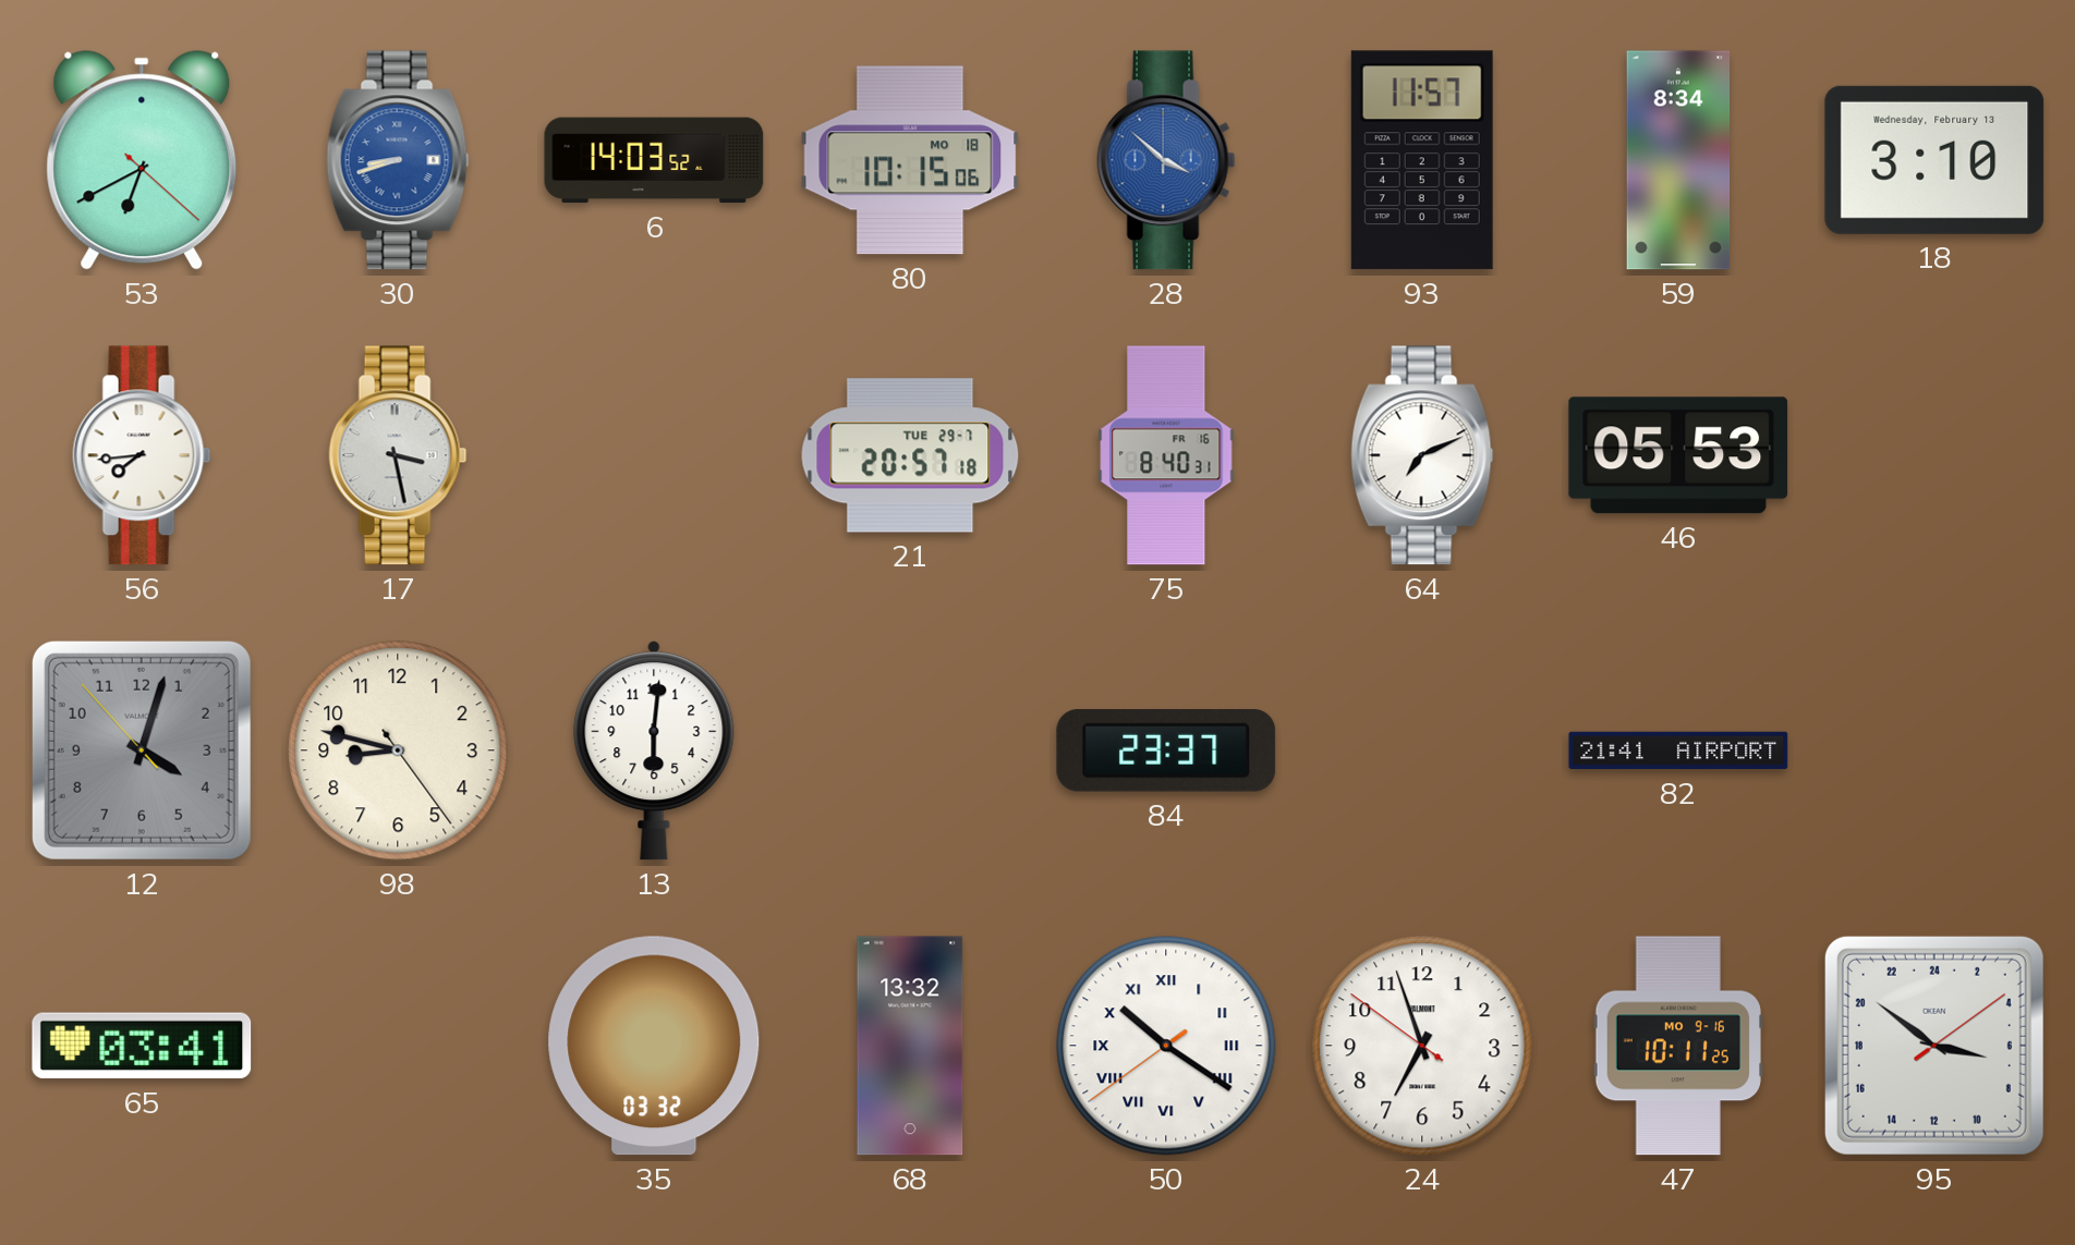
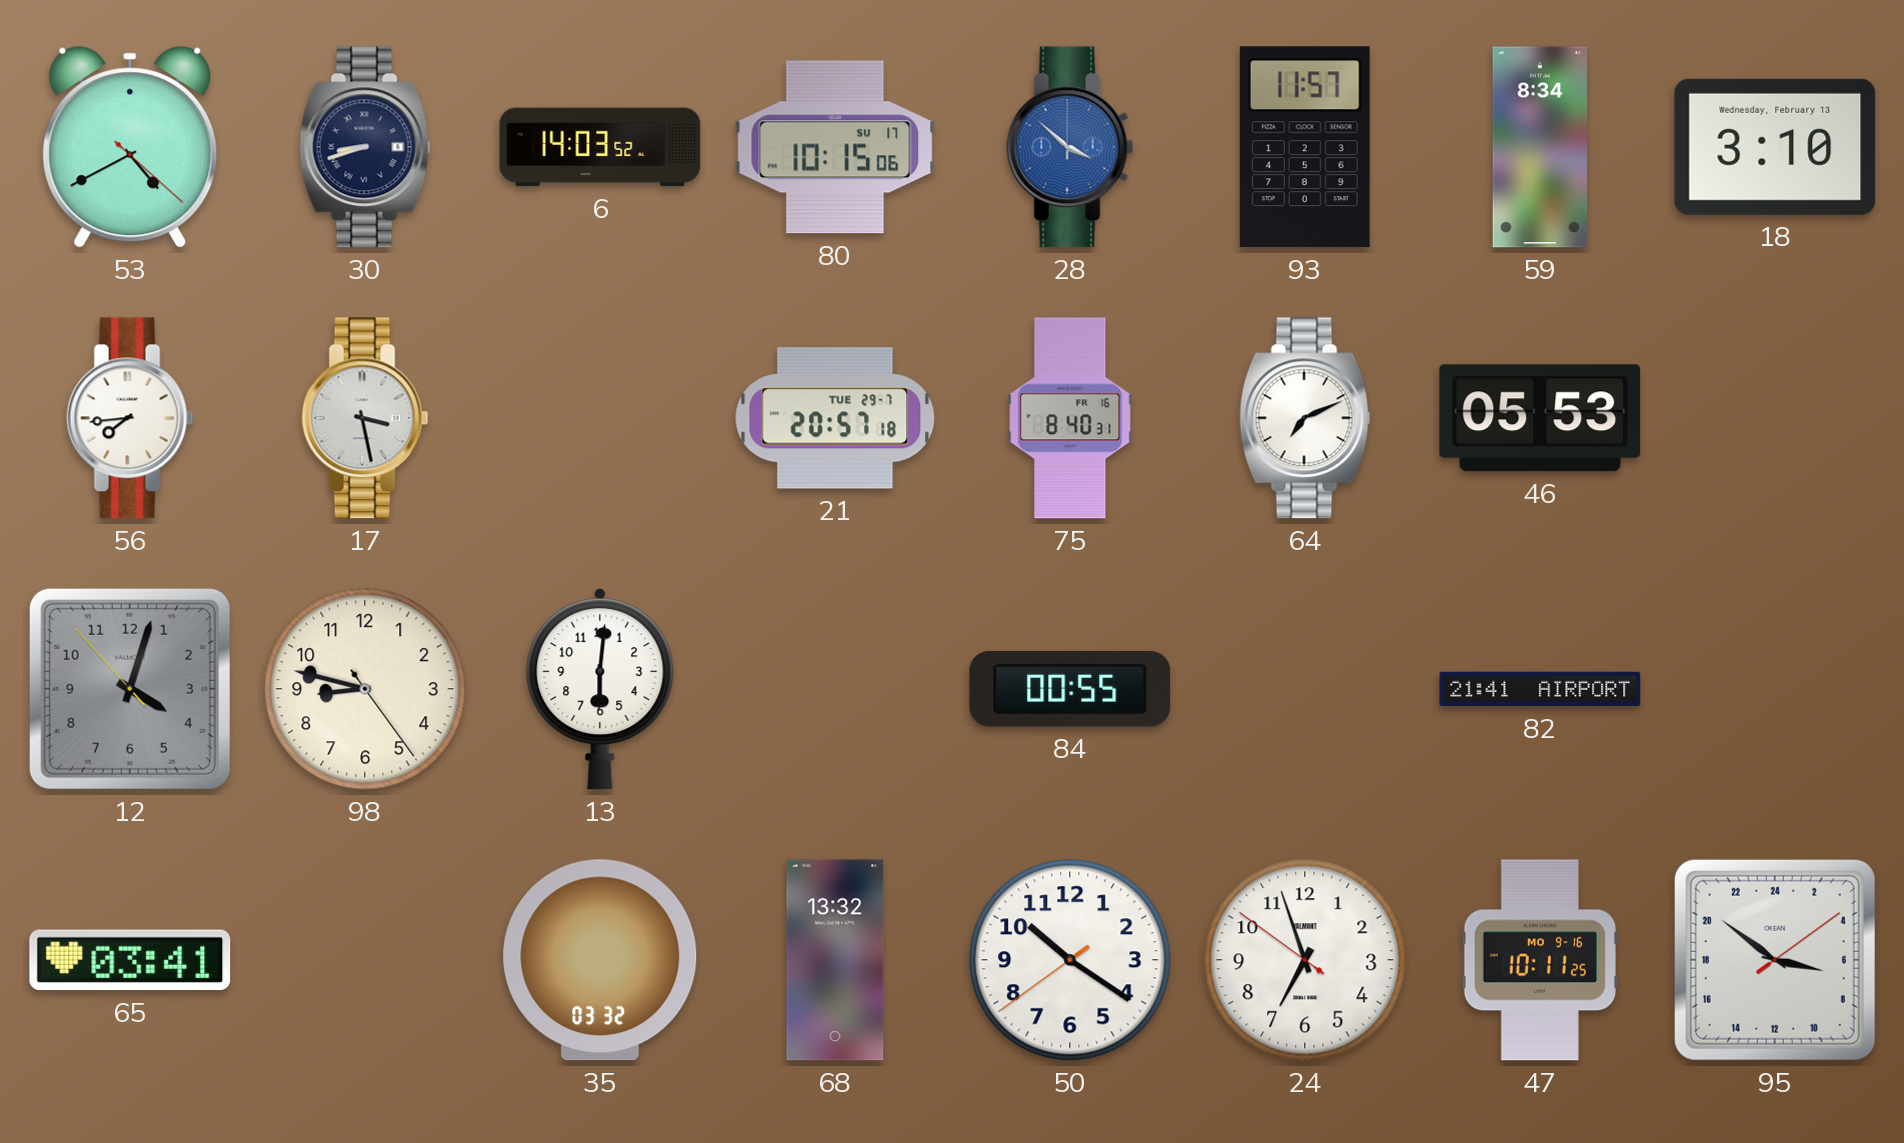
53: 6:40 -> 4:40 (130, 147)
30 dial: blue -> navy (365, 147)
80 date: MO 18 -> SU 17 (835, 147)
84: 23:37 -> 00:55 (1070, 690)
50 numerals: Roman -> Arabic (1070, 960)
